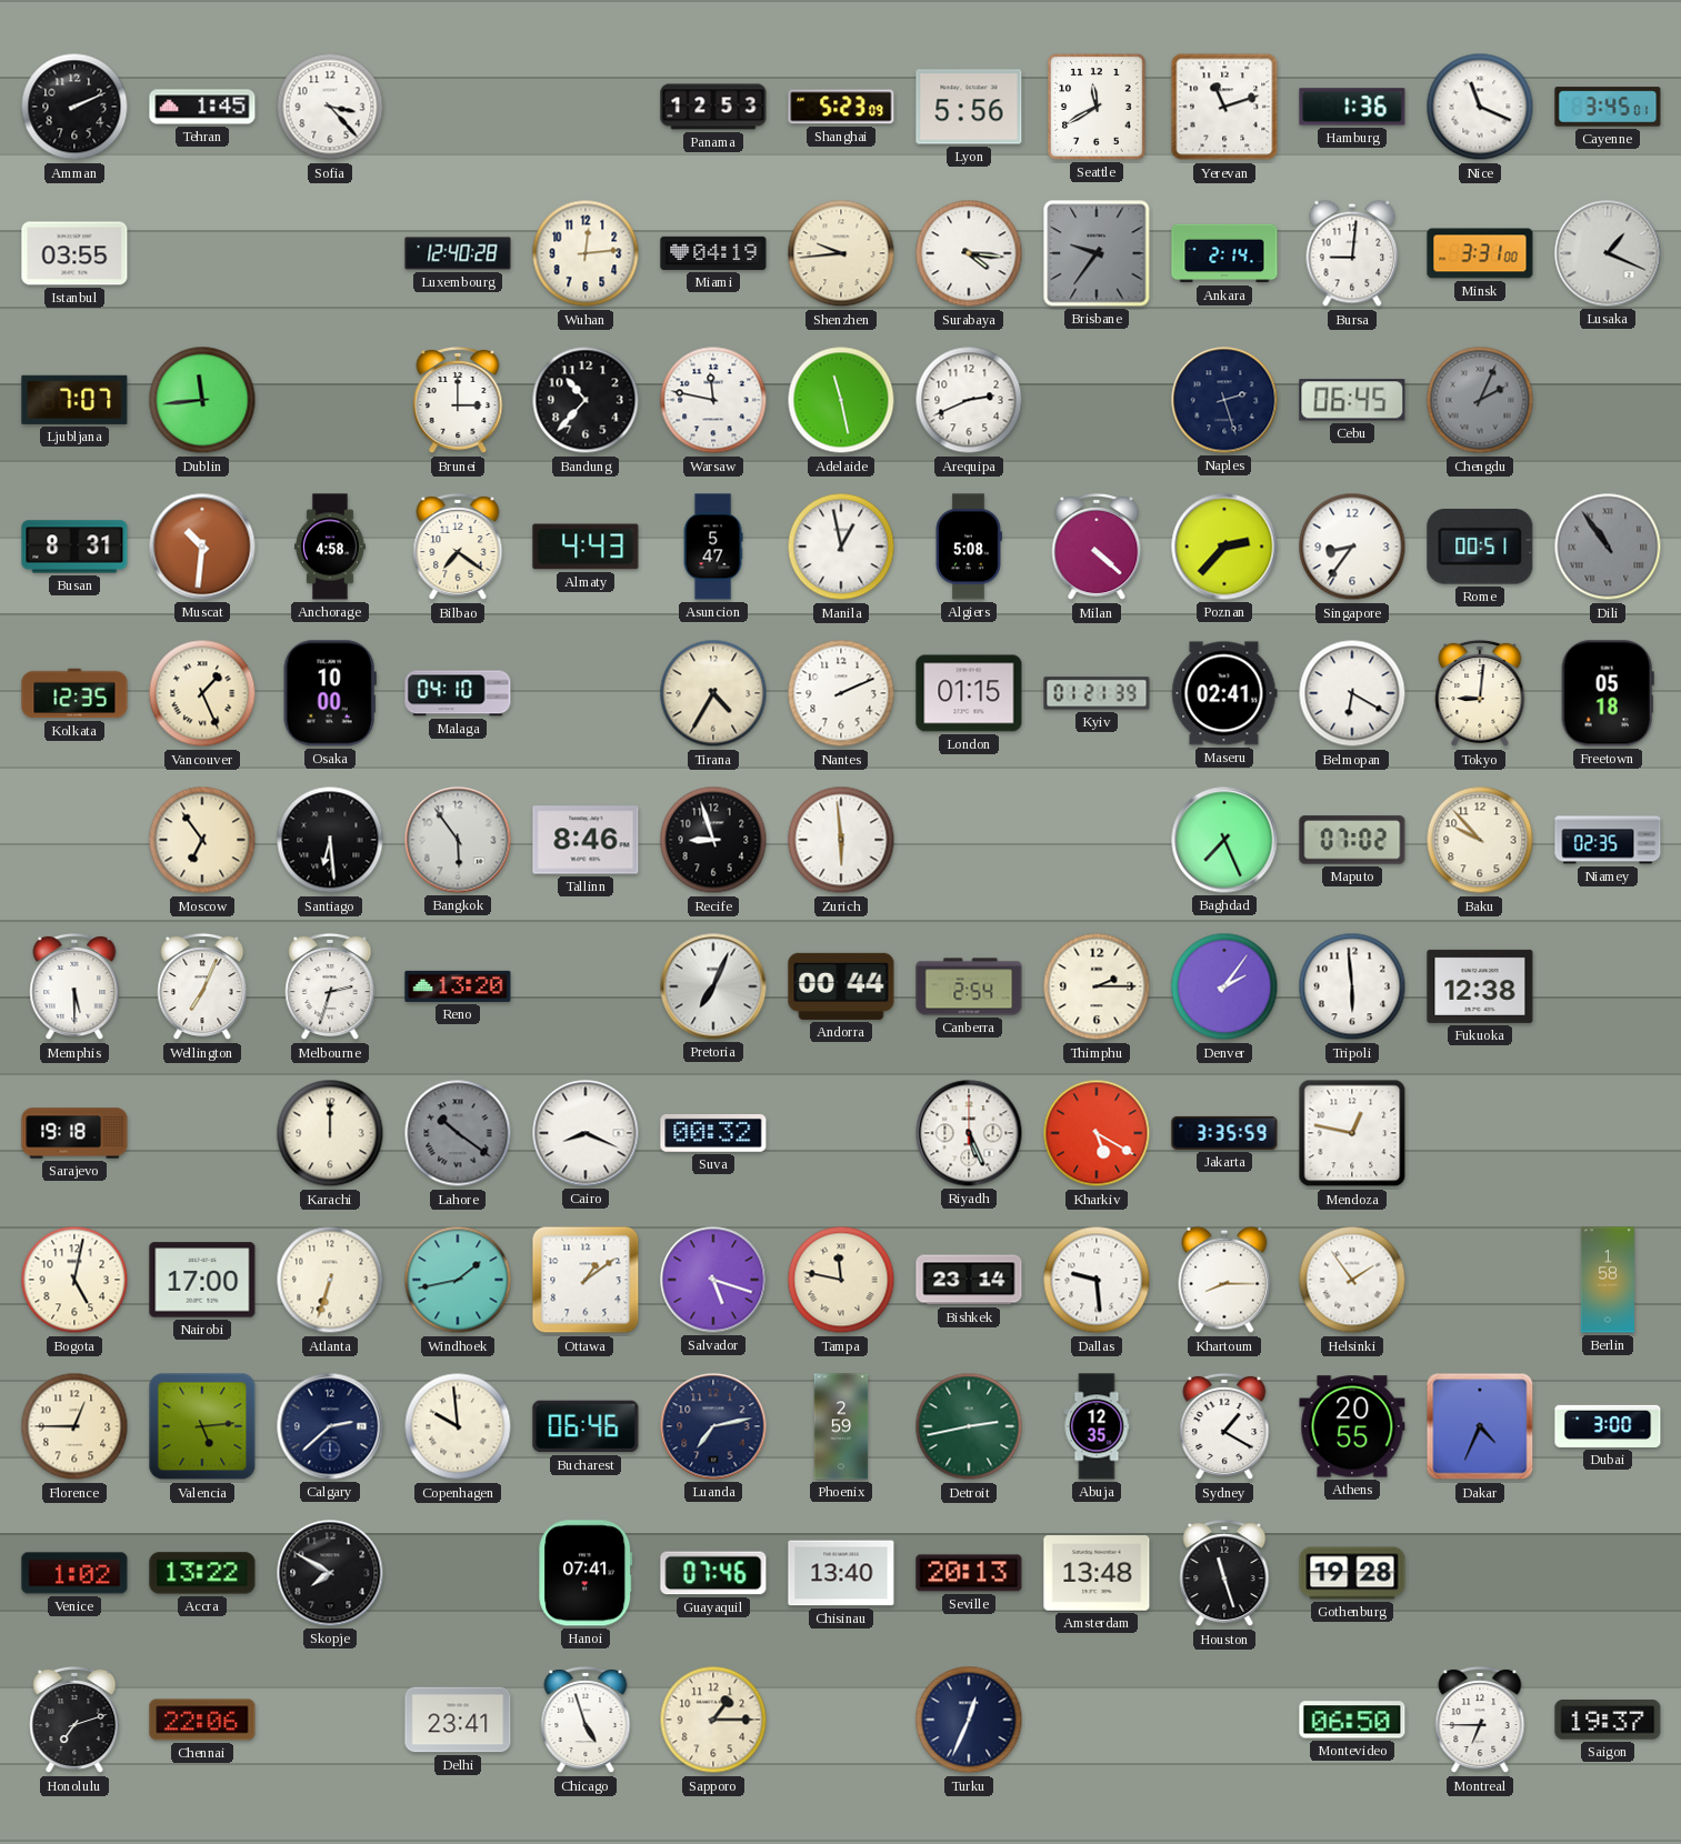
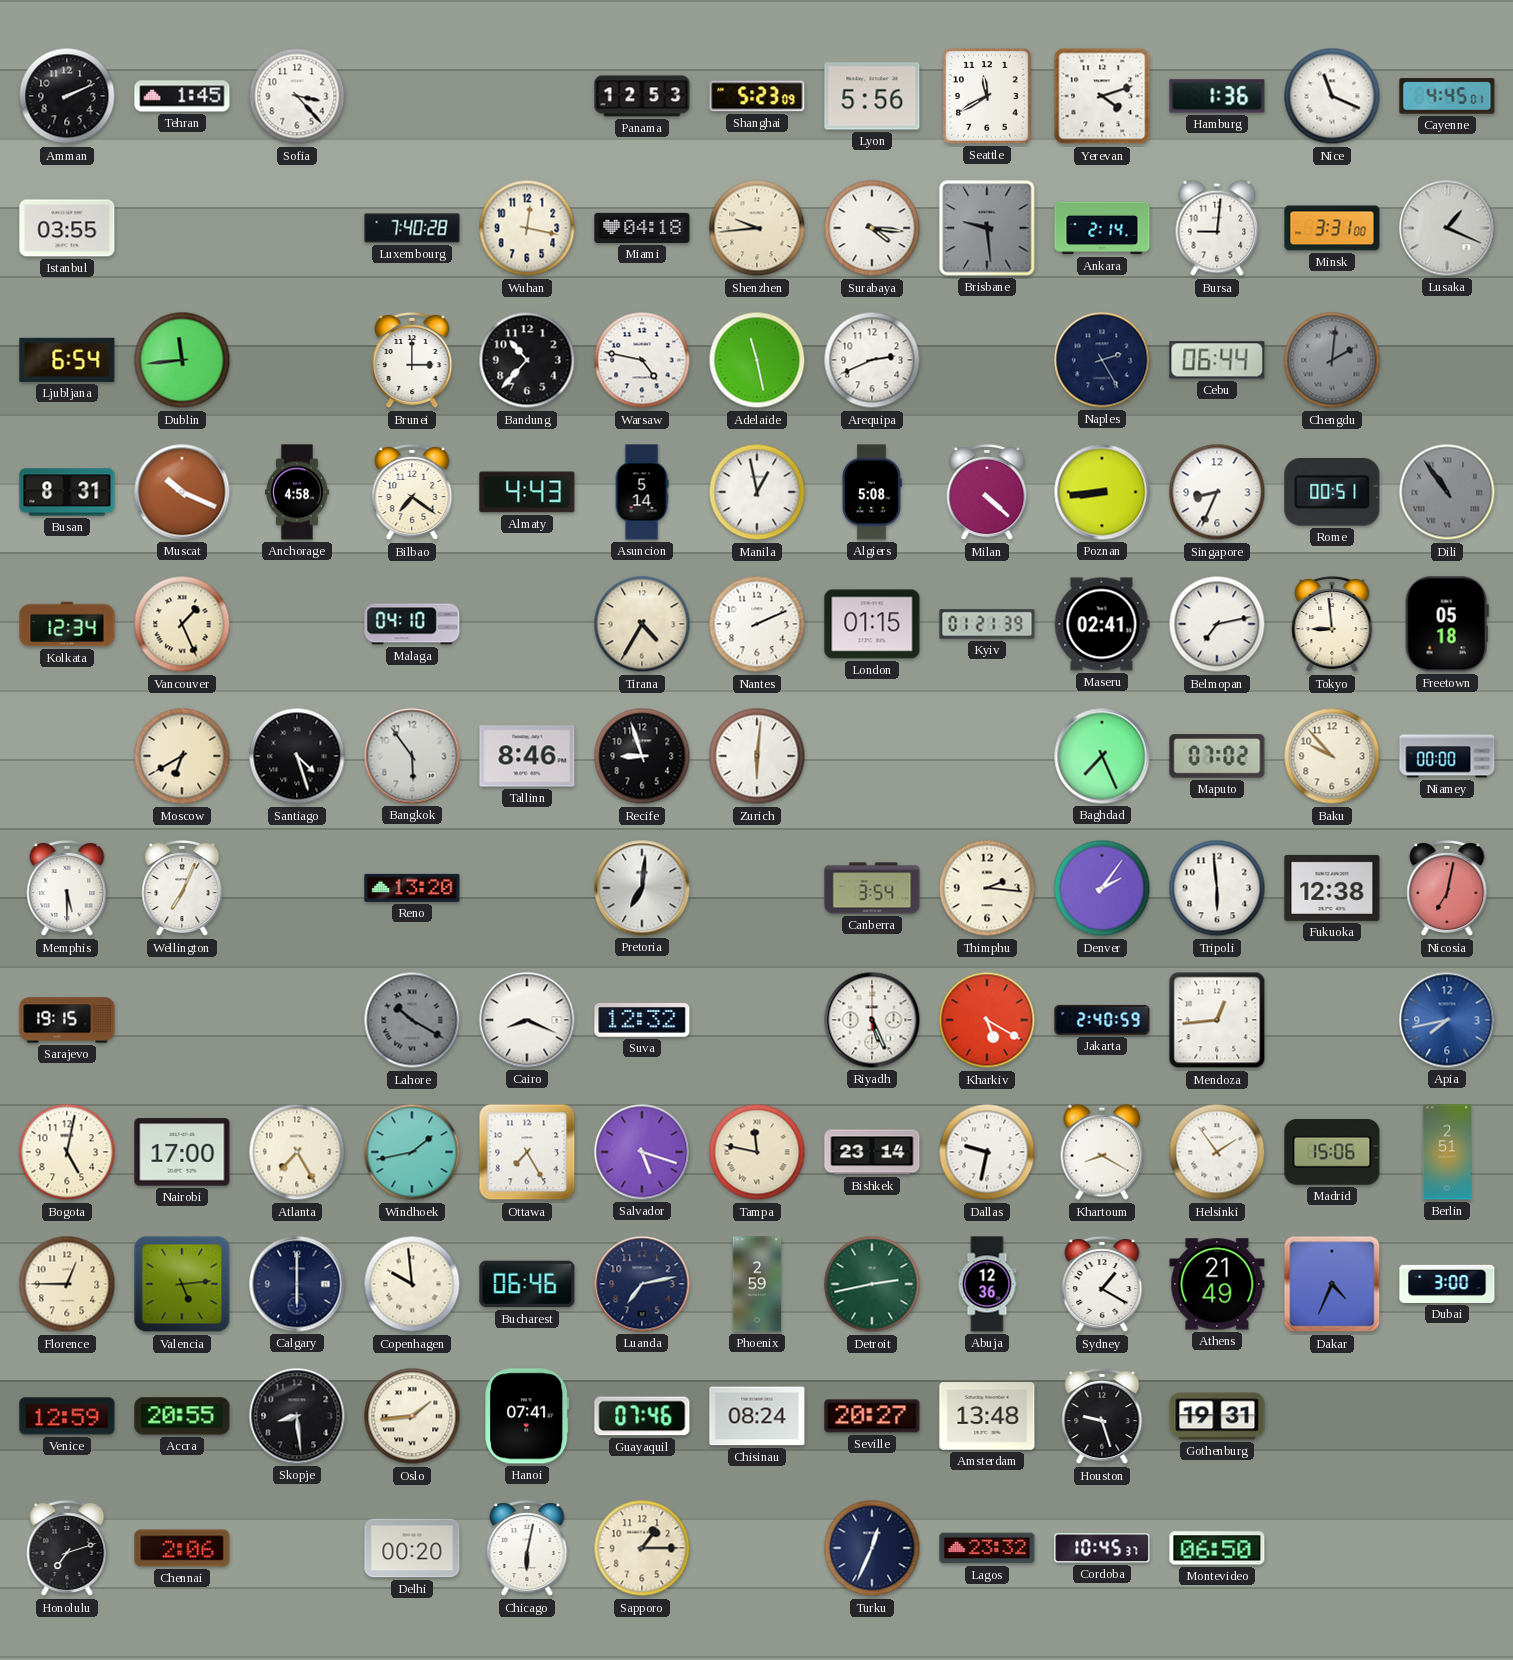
Yerevan: 11:12 -> 4:12 (1102, 96)
Cayenne: 3:45 -> 4:45 (1447, 96)
Luxembourg: 12:40 -> 7:40 (412, 228)
Wuhan: 12:14 -> 12:17 (527, 228)
Miami: 04:19 -> 04:18 (642, 228)
Brisbane: 9:36 -> 9:29 (987, 228)
Ljubljana: 7:07 -> 6:54 (67, 360)
Warsaw: 11:47 -> 4:47 (642, 360)
Naples: 2:27 -> 2:25 (1102, 360)
Cebu: 06:45 -> 06:44 (1217, 360)
Chengdu: 2:04 -> 2:01 (1332, 360)
Muscat: 10:31 -> 10:19 (182, 492)
Asuncion: 5:47 -> 5:14 (642, 492)
Poznan: 2:37 -> 8:44 (1102, 492)
Singapore: 8:36 -> 8:34 (1217, 492)
Kolkata: 12:35 -> 12:34 (67, 624)
Osaka: 10:00 -> none (330, 693)
Belmopan: 6:20 -> 7:13 (1217, 624)
Tokyo: 9:01 -> 8:59 (1332, 624)
Moscow: 6:54 -> 6:40 (182, 756)
Santiago: 6:29 -> 4:27 (297, 756)
Zurich: 5:59 -> 6:01 (757, 756)
Niamey: 02:35 -> 00:00 (1447, 756)
Melbourne: 2:33 -> none (330, 986)
Pretoria: 7:04 -> 7:01 (642, 888)
Andorra: 00:44 -> none (841, 986)
Canberra: 2:54 -> 3:54 (872, 888)
Thimphu: 2:15 -> 2:16 (987, 888)
Nicosia: none -> 7:02 (1447, 888)
Sarajevo: 19:18 -> 19:15 (67, 1020)
Karachi: 12:00 -> none (330, 1133)
Lahore: 10:21 -> 10:20 (412, 1020)
Suva: 00:32 -> 12:32 (642, 1020)
Jakarta: 3:35 -> 2:40 (1102, 1020)
Mendoza: 12:47 -> 12:44 (1217, 1020)
Apia: none -> 7:43 (1447, 1020)
Atlanta: 6:33 -> 7:25 (297, 1152)
Ottawa: 1:09 -> 7:25 (527, 1152)
Dallas: 9:29 -> 9:32 (987, 1152)
Khartoum: 8:15 -> 8:20 (1102, 1152)
Madrid: none -> 15:06 (1332, 1153)
Berlin: 1:58 -> 2:51 (1447, 1152)
Calgary: 2:38 -> 6:00 (297, 1284)
Abuja: 12:35 -> 12:36 (987, 1284)
Athens: 20:55 -> 21:49 (1217, 1284)
Venice: 1:02 -> 12:59 (67, 1416)
Accra: 13:22 -> 20:55 (182, 1416)
Skopje: 7:50 -> 8:29 (297, 1416)
Oslo: none -> 1:44 (412, 1416)
Chisinau: 13:40 -> 08:24 (757, 1416)
Seville: 20:13 -> 20:27 (872, 1416)
Houston: 11:27 -> 9:27 (1102, 1416)
Gothenburg: 19:28 -> 19:31 (1217, 1416)
Chennai: 22:06 -> 2:06 (182, 1548)
Delhi: 23:41 -> 00:20 (412, 1548)
Chicago: 4:57 -> 6:02 (527, 1548)
Lagos: none -> 23:32 (987, 1548)
Cordoba: none -> 10:45 (1102, 1548)
Montreal: 6:45 -> none (1480, 1720)
Saigon: 19:37 -> none (1608, 1720)
